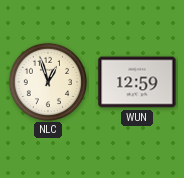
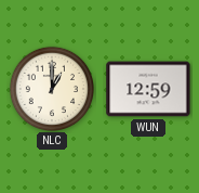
NLC: 12:57 -> 1:00 (51, 88)
